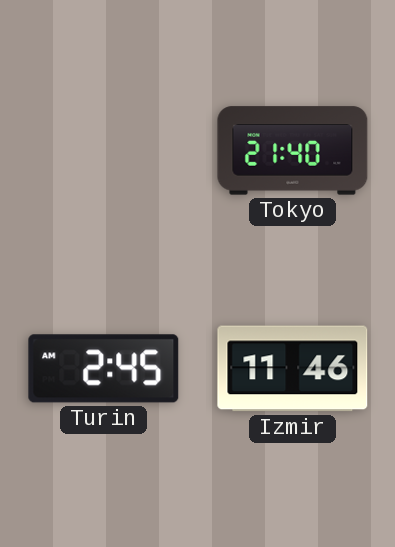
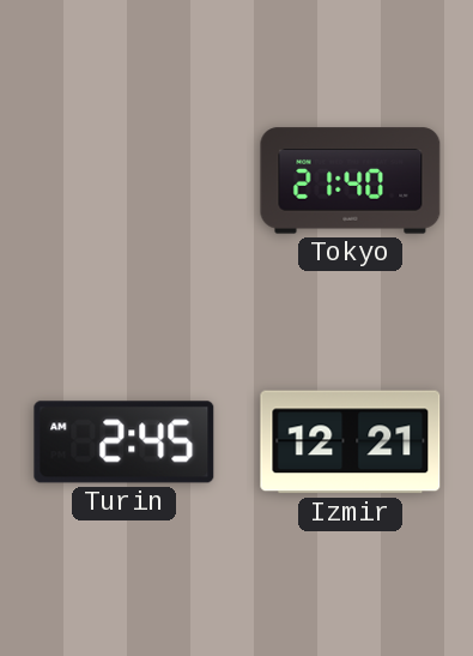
Izmir: 11:46 -> 12:21 (351, 443)
